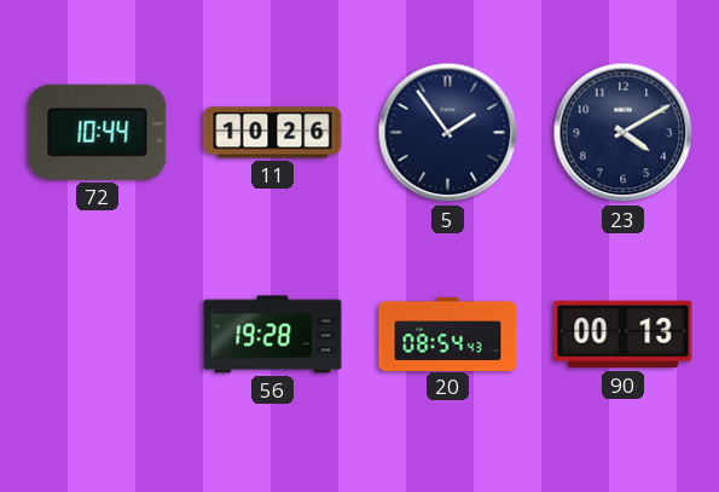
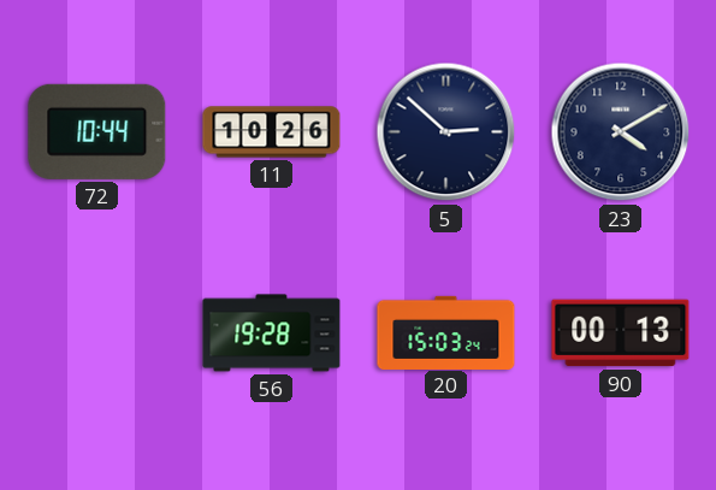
5: 1:54 -> 2:52 (446, 132)
20: 08:54 -> 15:03 (446, 332)
